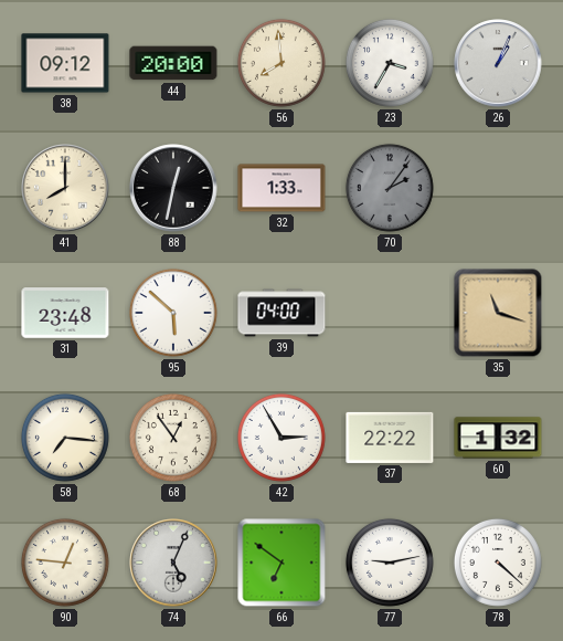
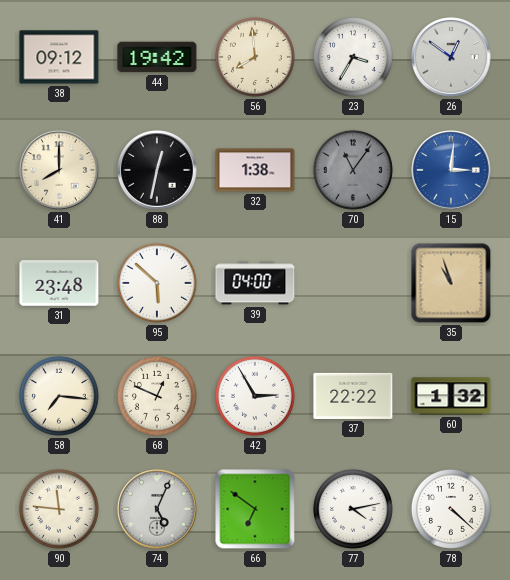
44: 20:00 -> 19:42 (157, 57)
26: 1:04 -> 12:51 (451, 57)
32: 1:33 -> 1:38 (255, 170)
70: 2:06 -> 11:06 (353, 170)
15: none -> 3:01 (451, 170)
35: 11:18 -> 10:57 (451, 283)
68: 12:54 -> 12:49 (157, 396)
90: 12:46 -> 11:46 (59, 509)
77: 9:13 -> 4:13 (353, 509)
